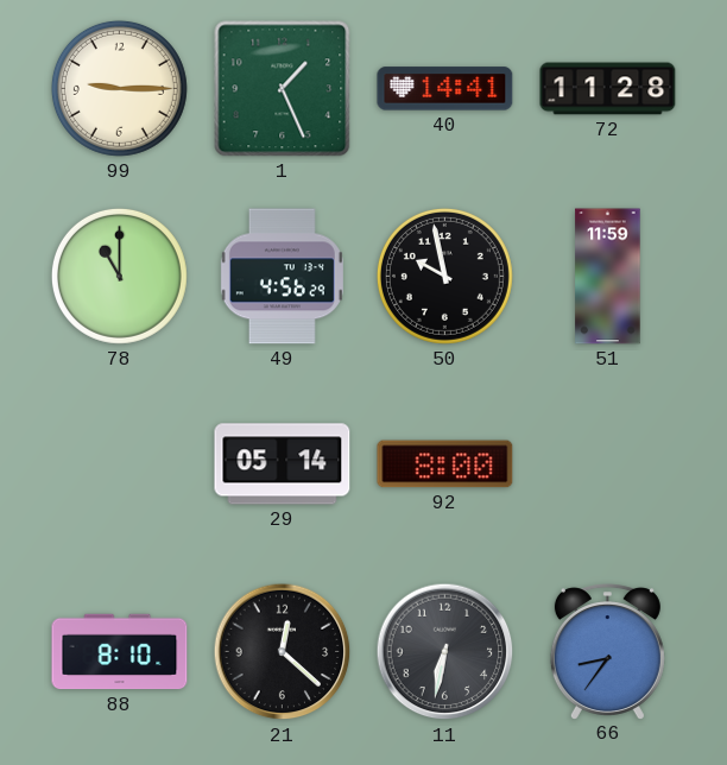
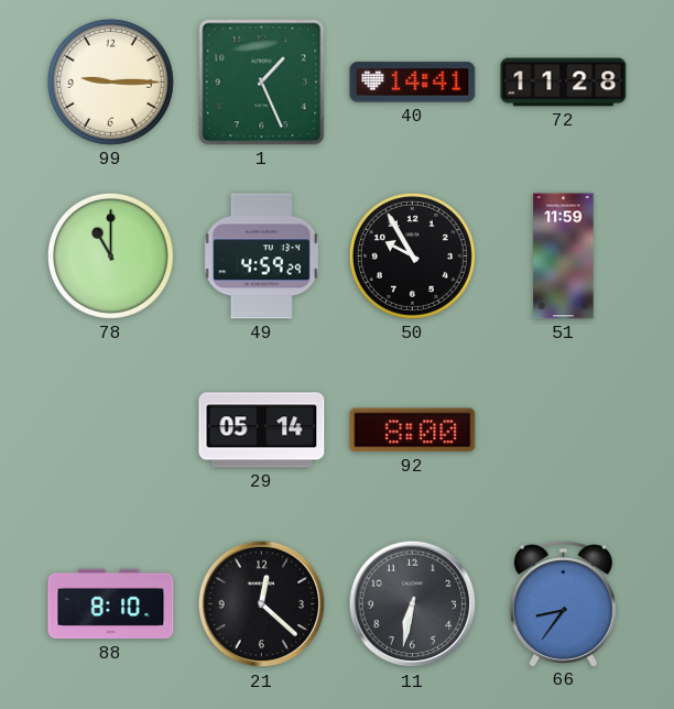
49: 4:56 -> 4:59 (261, 257)
50: 9:58 -> 9:55 (412, 255)
